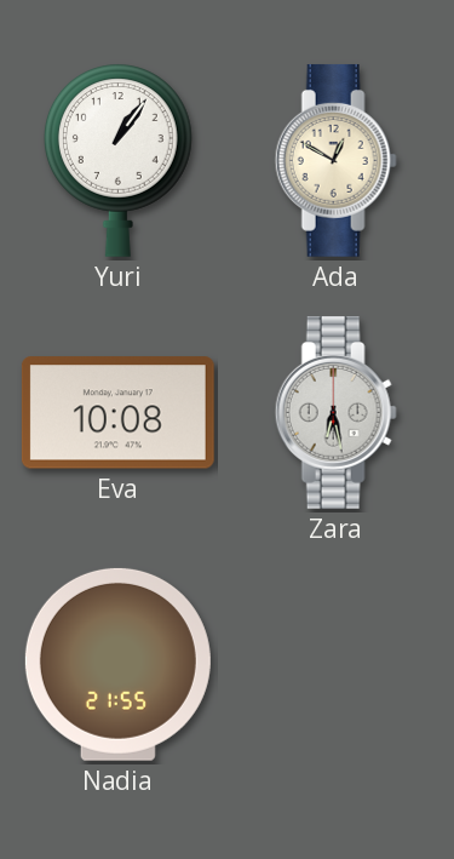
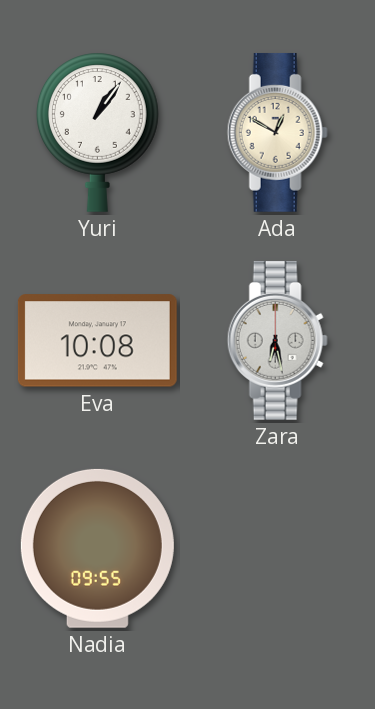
Nadia: 21:55 -> 09:55 (97, 548)
